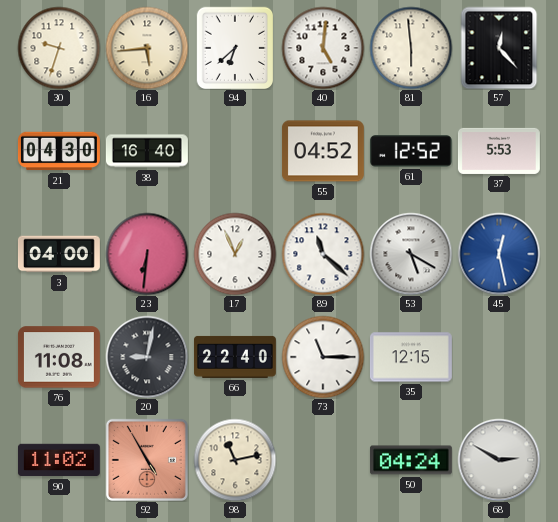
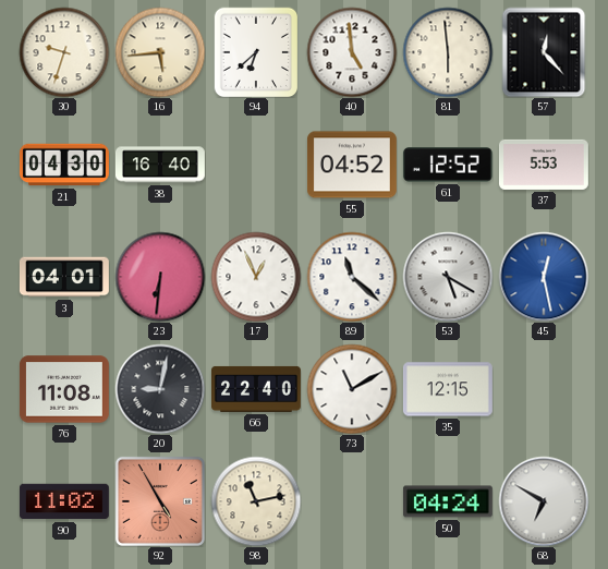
40: 5:01 -> 4:59 (352, 52)
3: 04:00 -> 04:01 (64, 277)
73: 11:15 -> 11:10 (352, 389)
68: 2:50 -> 6:50 (544, 501)
